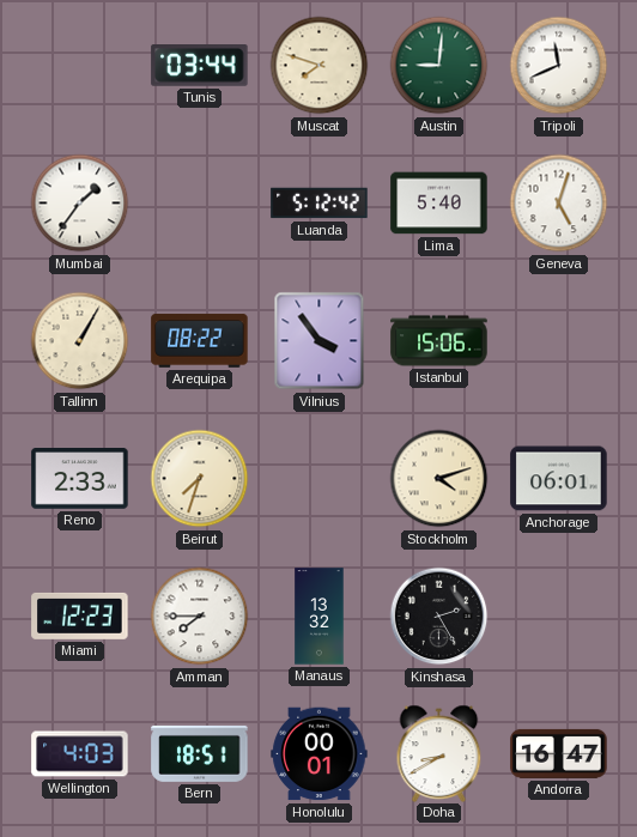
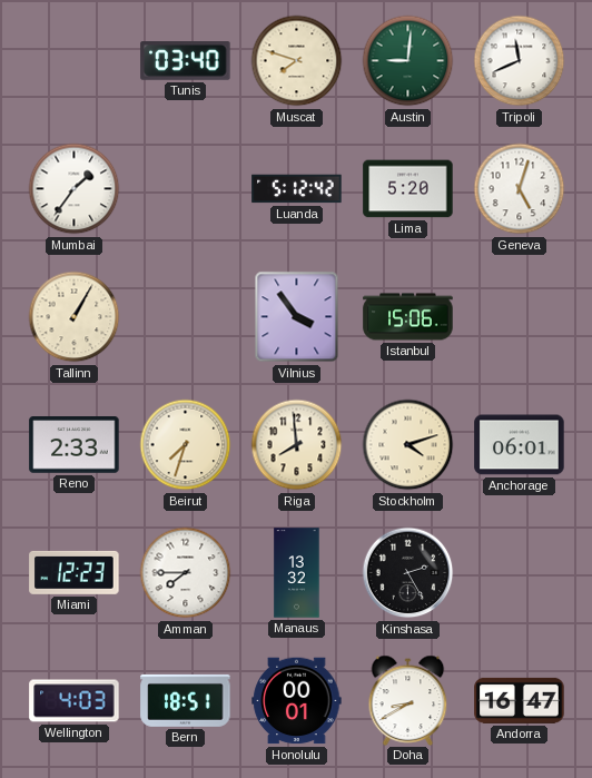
Tunis: 03:44 -> 03:40 (186, 61)
Lima: 5:40 -> 5:20 (408, 189)
Arequipa: 08:22 -> none (200, 341)
Riga: none -> 7:59 (297, 445)
